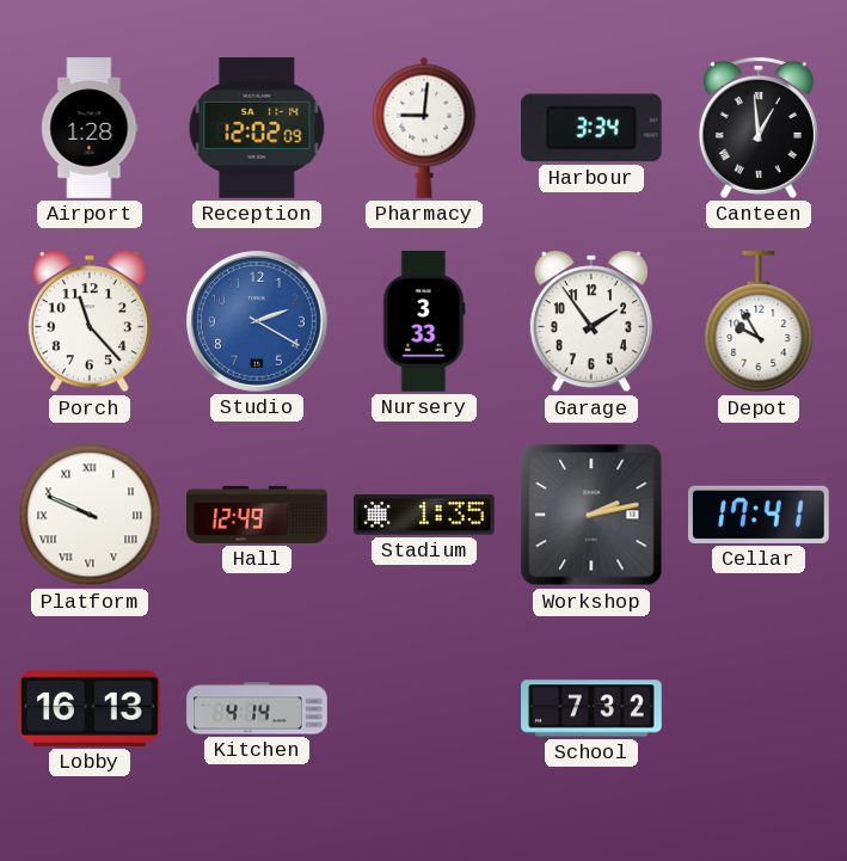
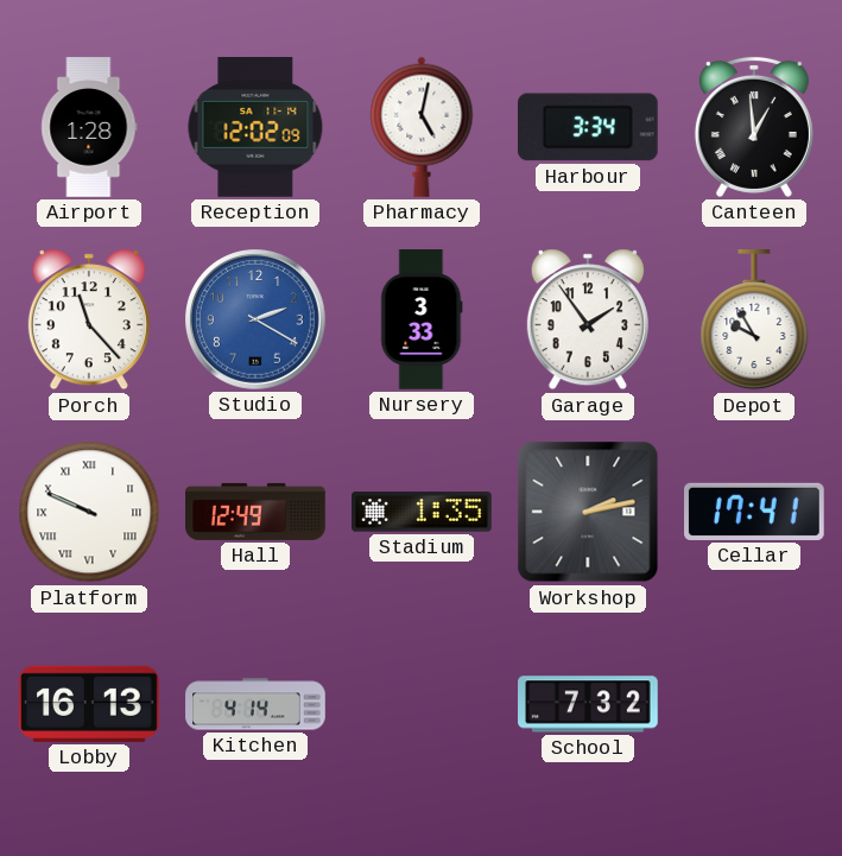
Pharmacy: 9:01 -> 5:02 (422, 127)
